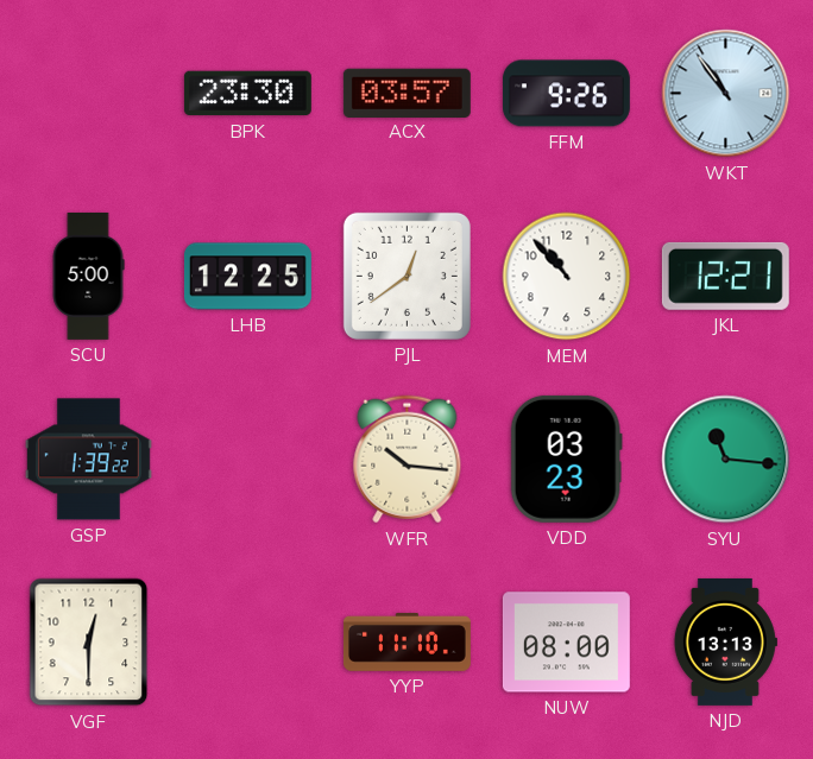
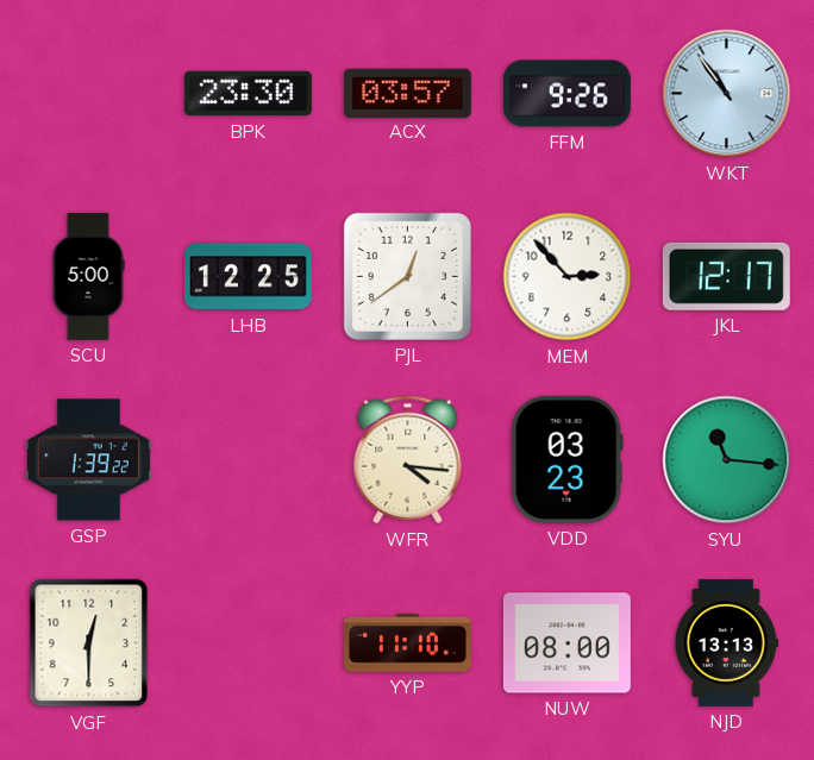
MEM: 10:53 -> 2:53 (568, 277)
JKL: 12:21 -> 12:17 (726, 276)
WFR: 10:16 -> 4:16 (408, 460)
